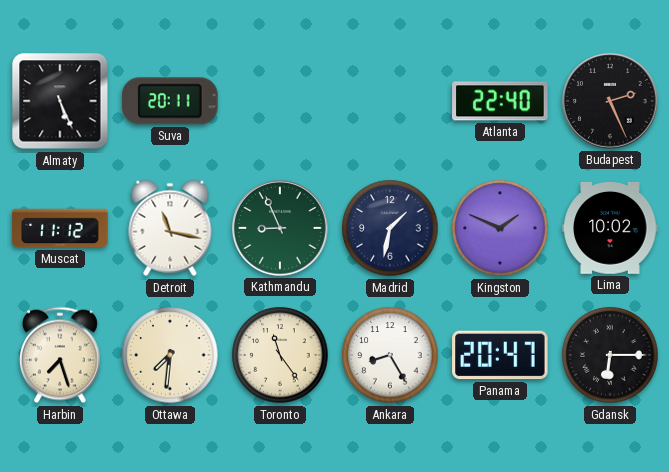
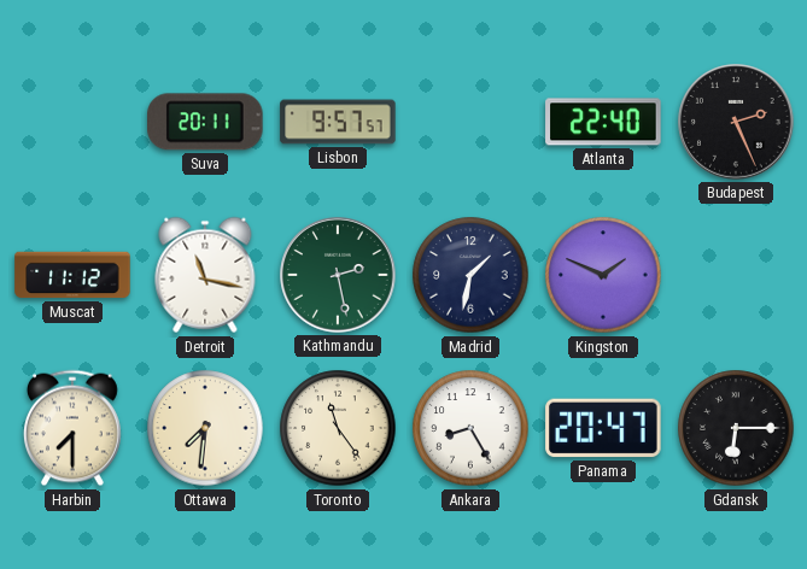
Almaty: 5:26 -> none (60, 101)
Lisbon: none -> 9:57 (338, 122)
Kathmandu: 8:56 -> 2:28 (338, 275)
Lima: 10:02 -> none (610, 228)
Harbin: 7:27 -> 7:30 (72, 428)
